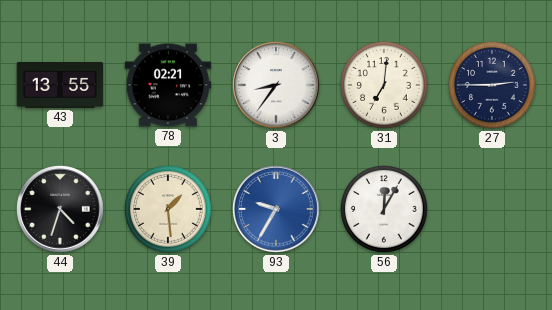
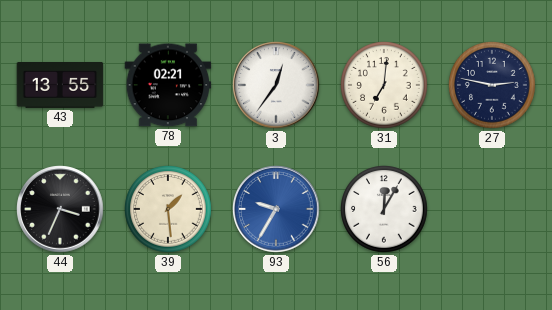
3: 8:36 -> 12:36 (276, 85)
27: 2:45 -> 2:47 (492, 85)
44: 4:33 -> 3:34 (60, 209)
